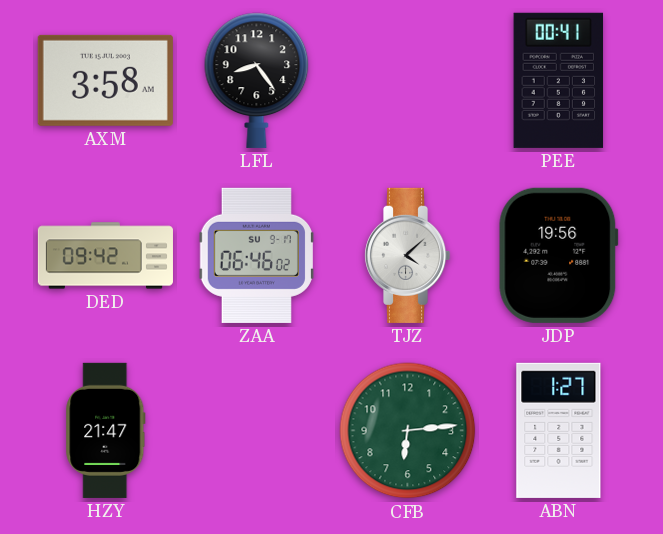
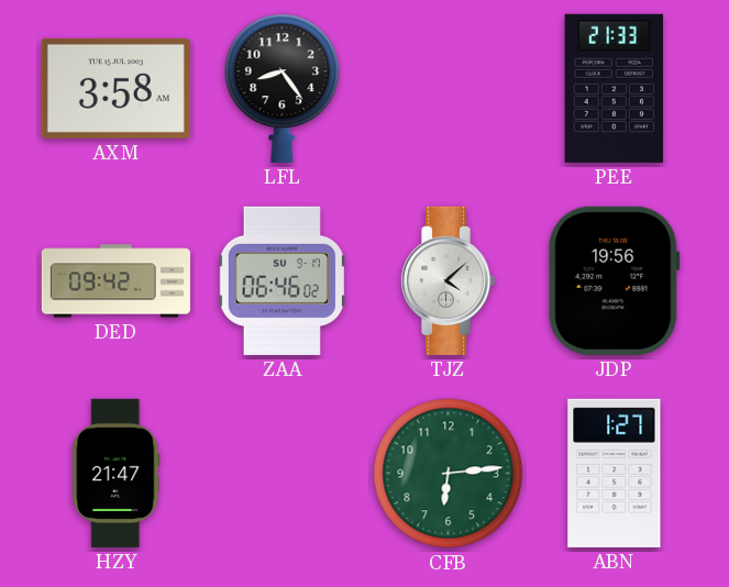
PEE: 00:41 -> 21:33 (615, 88)
